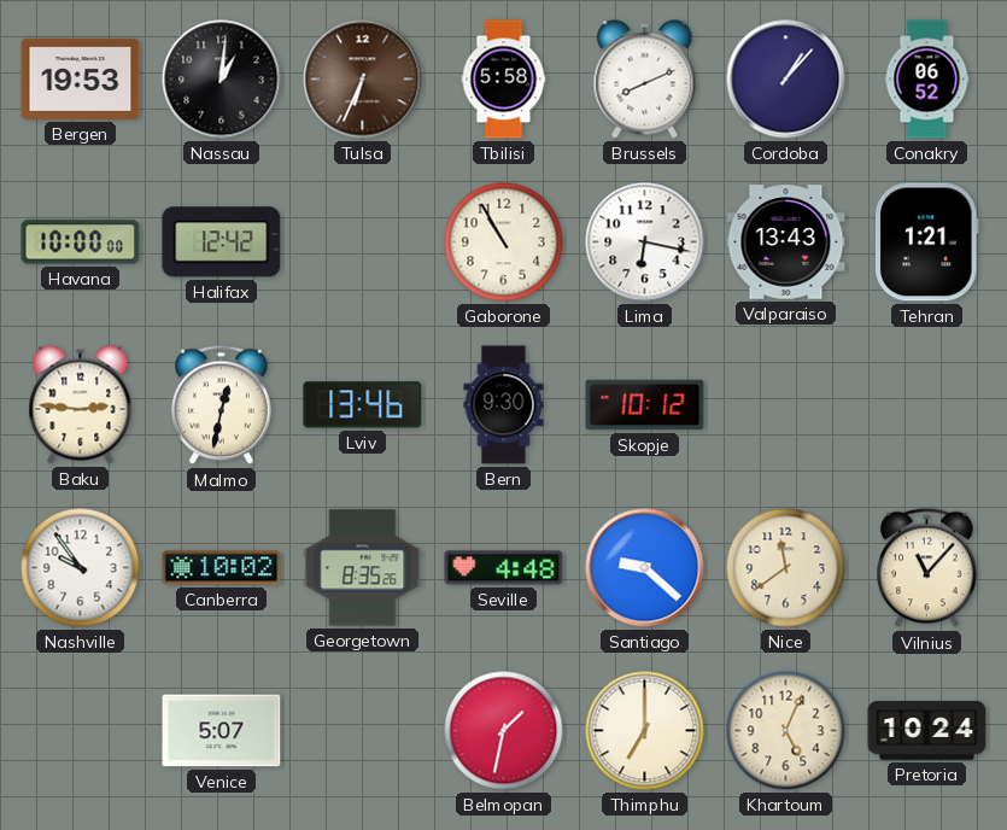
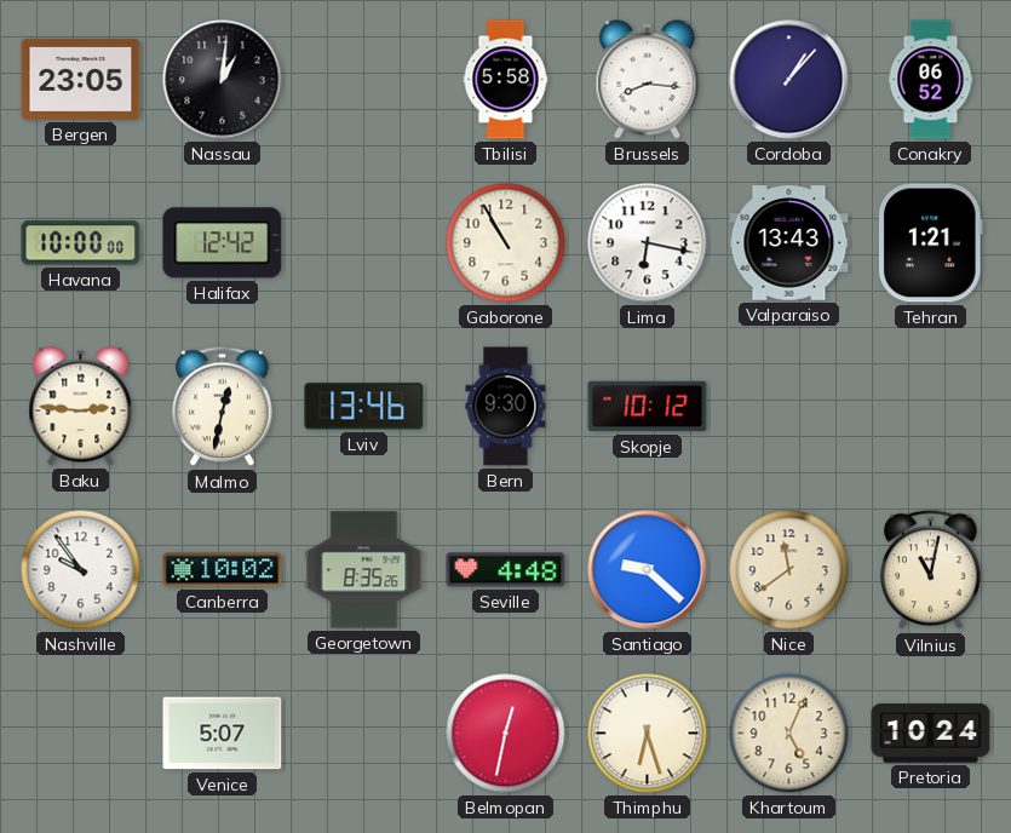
Bergen: 19:53 -> 23:05 (81, 79)
Tulsa: 6:34 -> none (363, 80)
Brussels: 8:11 -> 8:16 (648, 80)
Vilnius: 11:07 -> 11:02 (931, 570)
Belmopan: 1:32 -> 12:32 (506, 734)
Thimphu: 7:00 -> 6:27 (648, 734)
